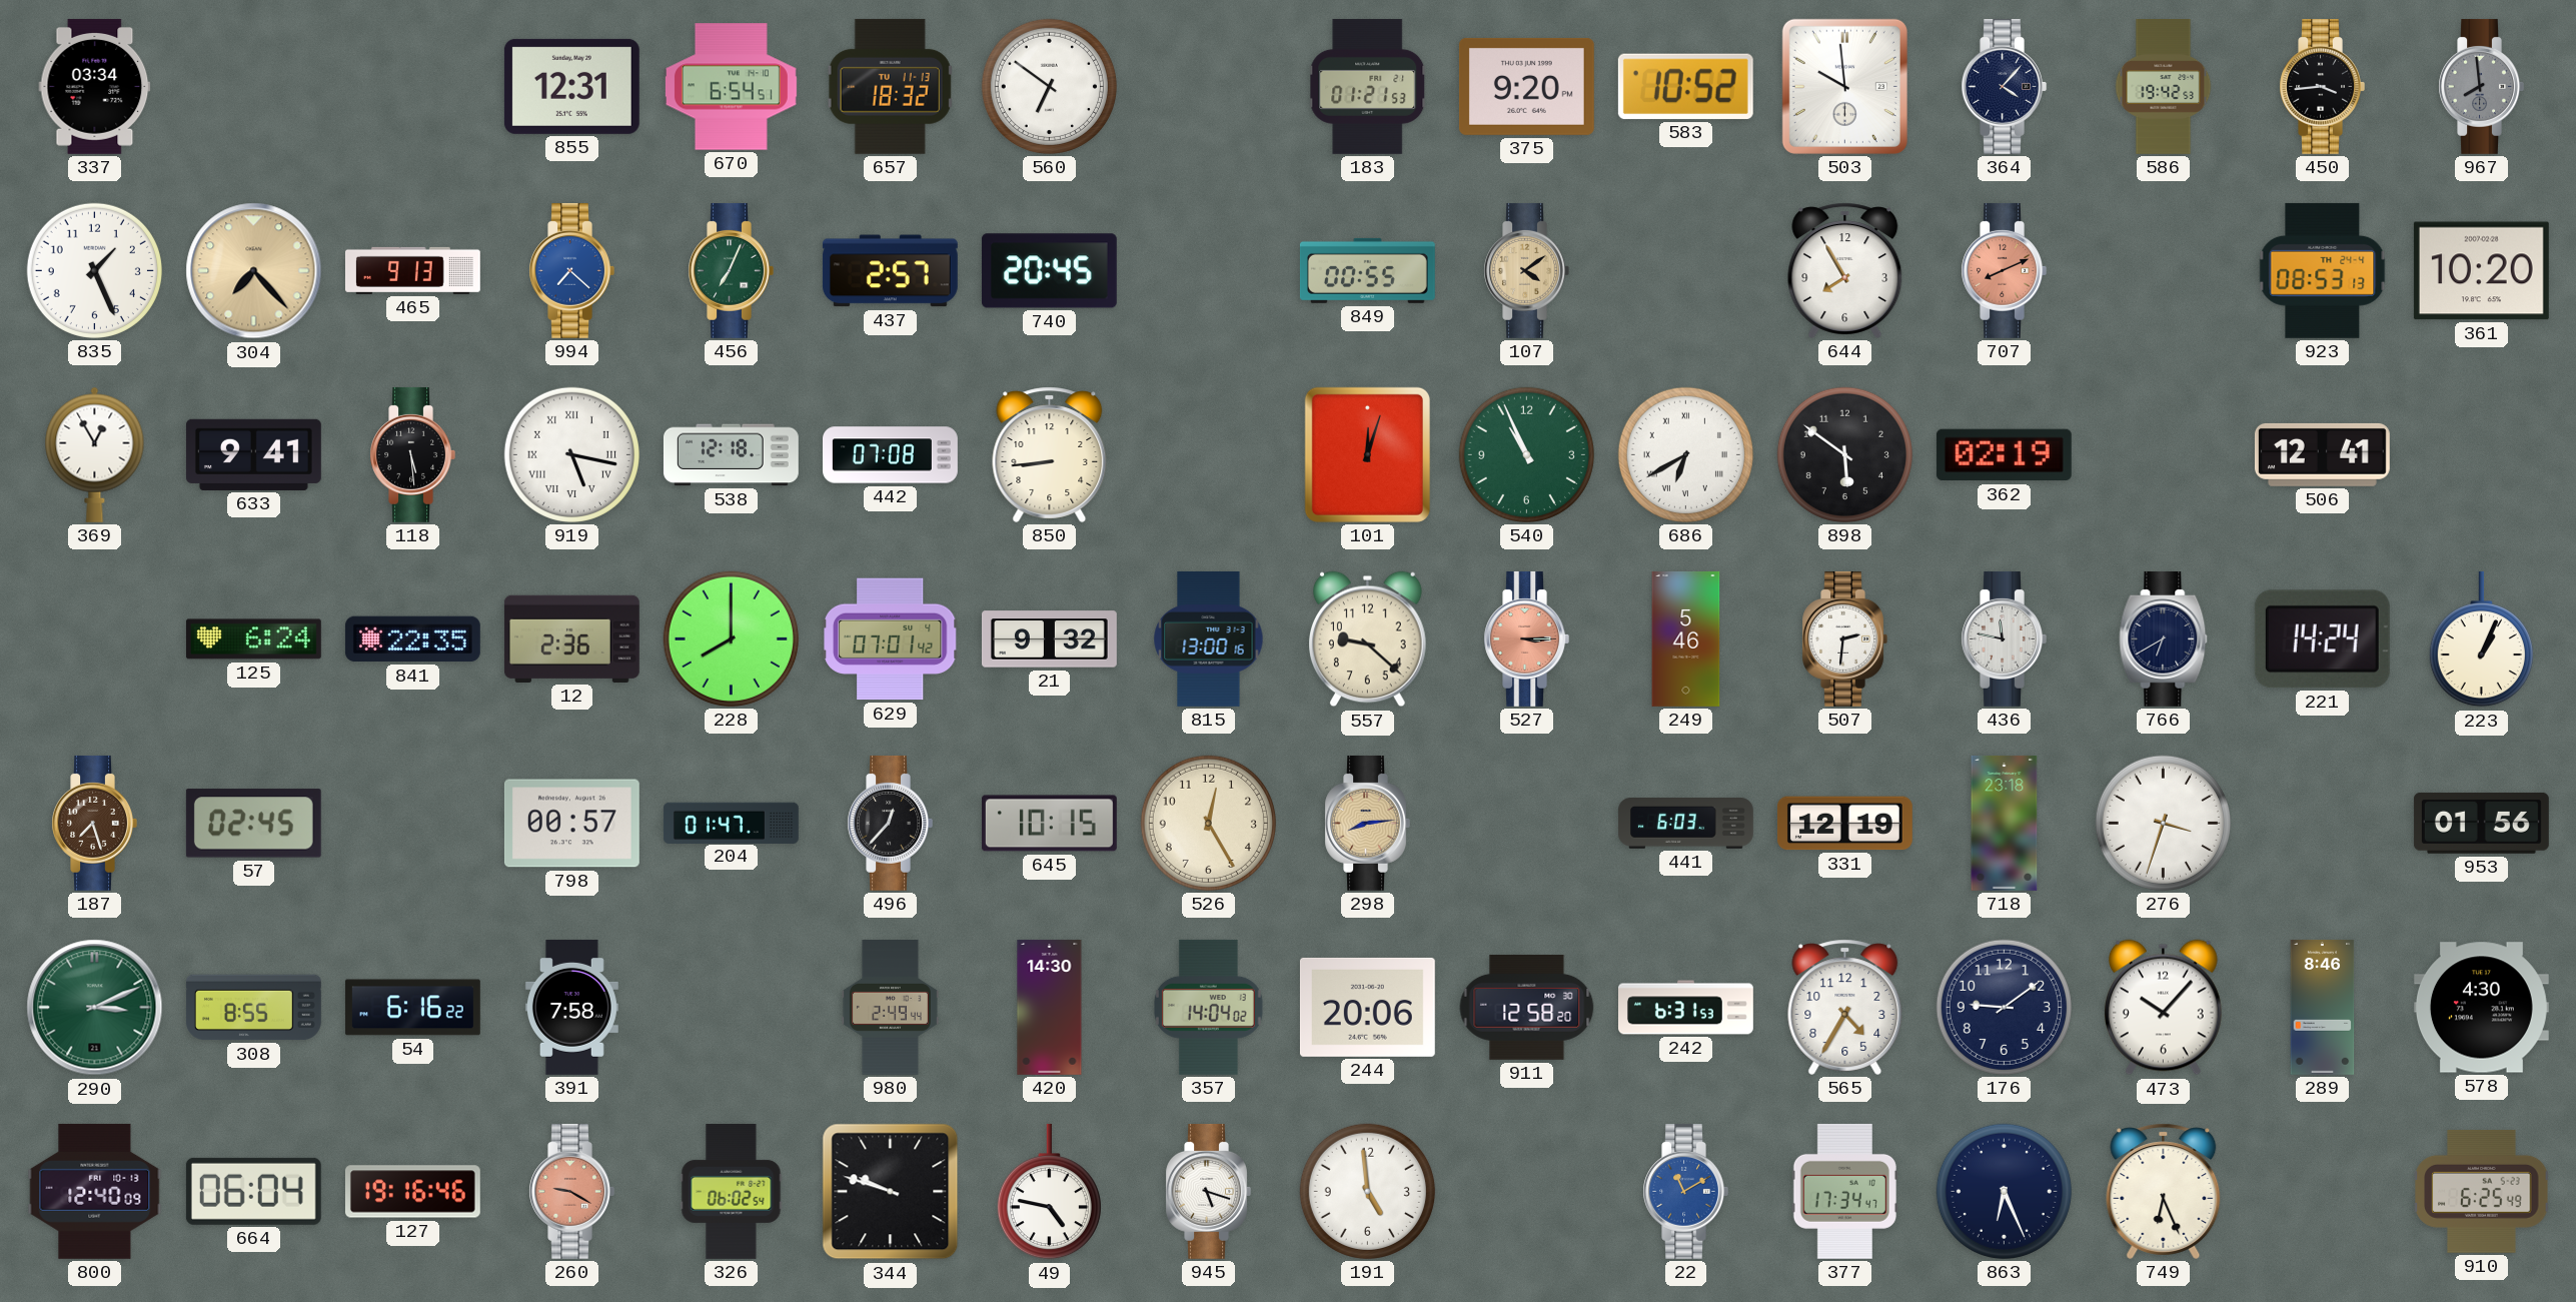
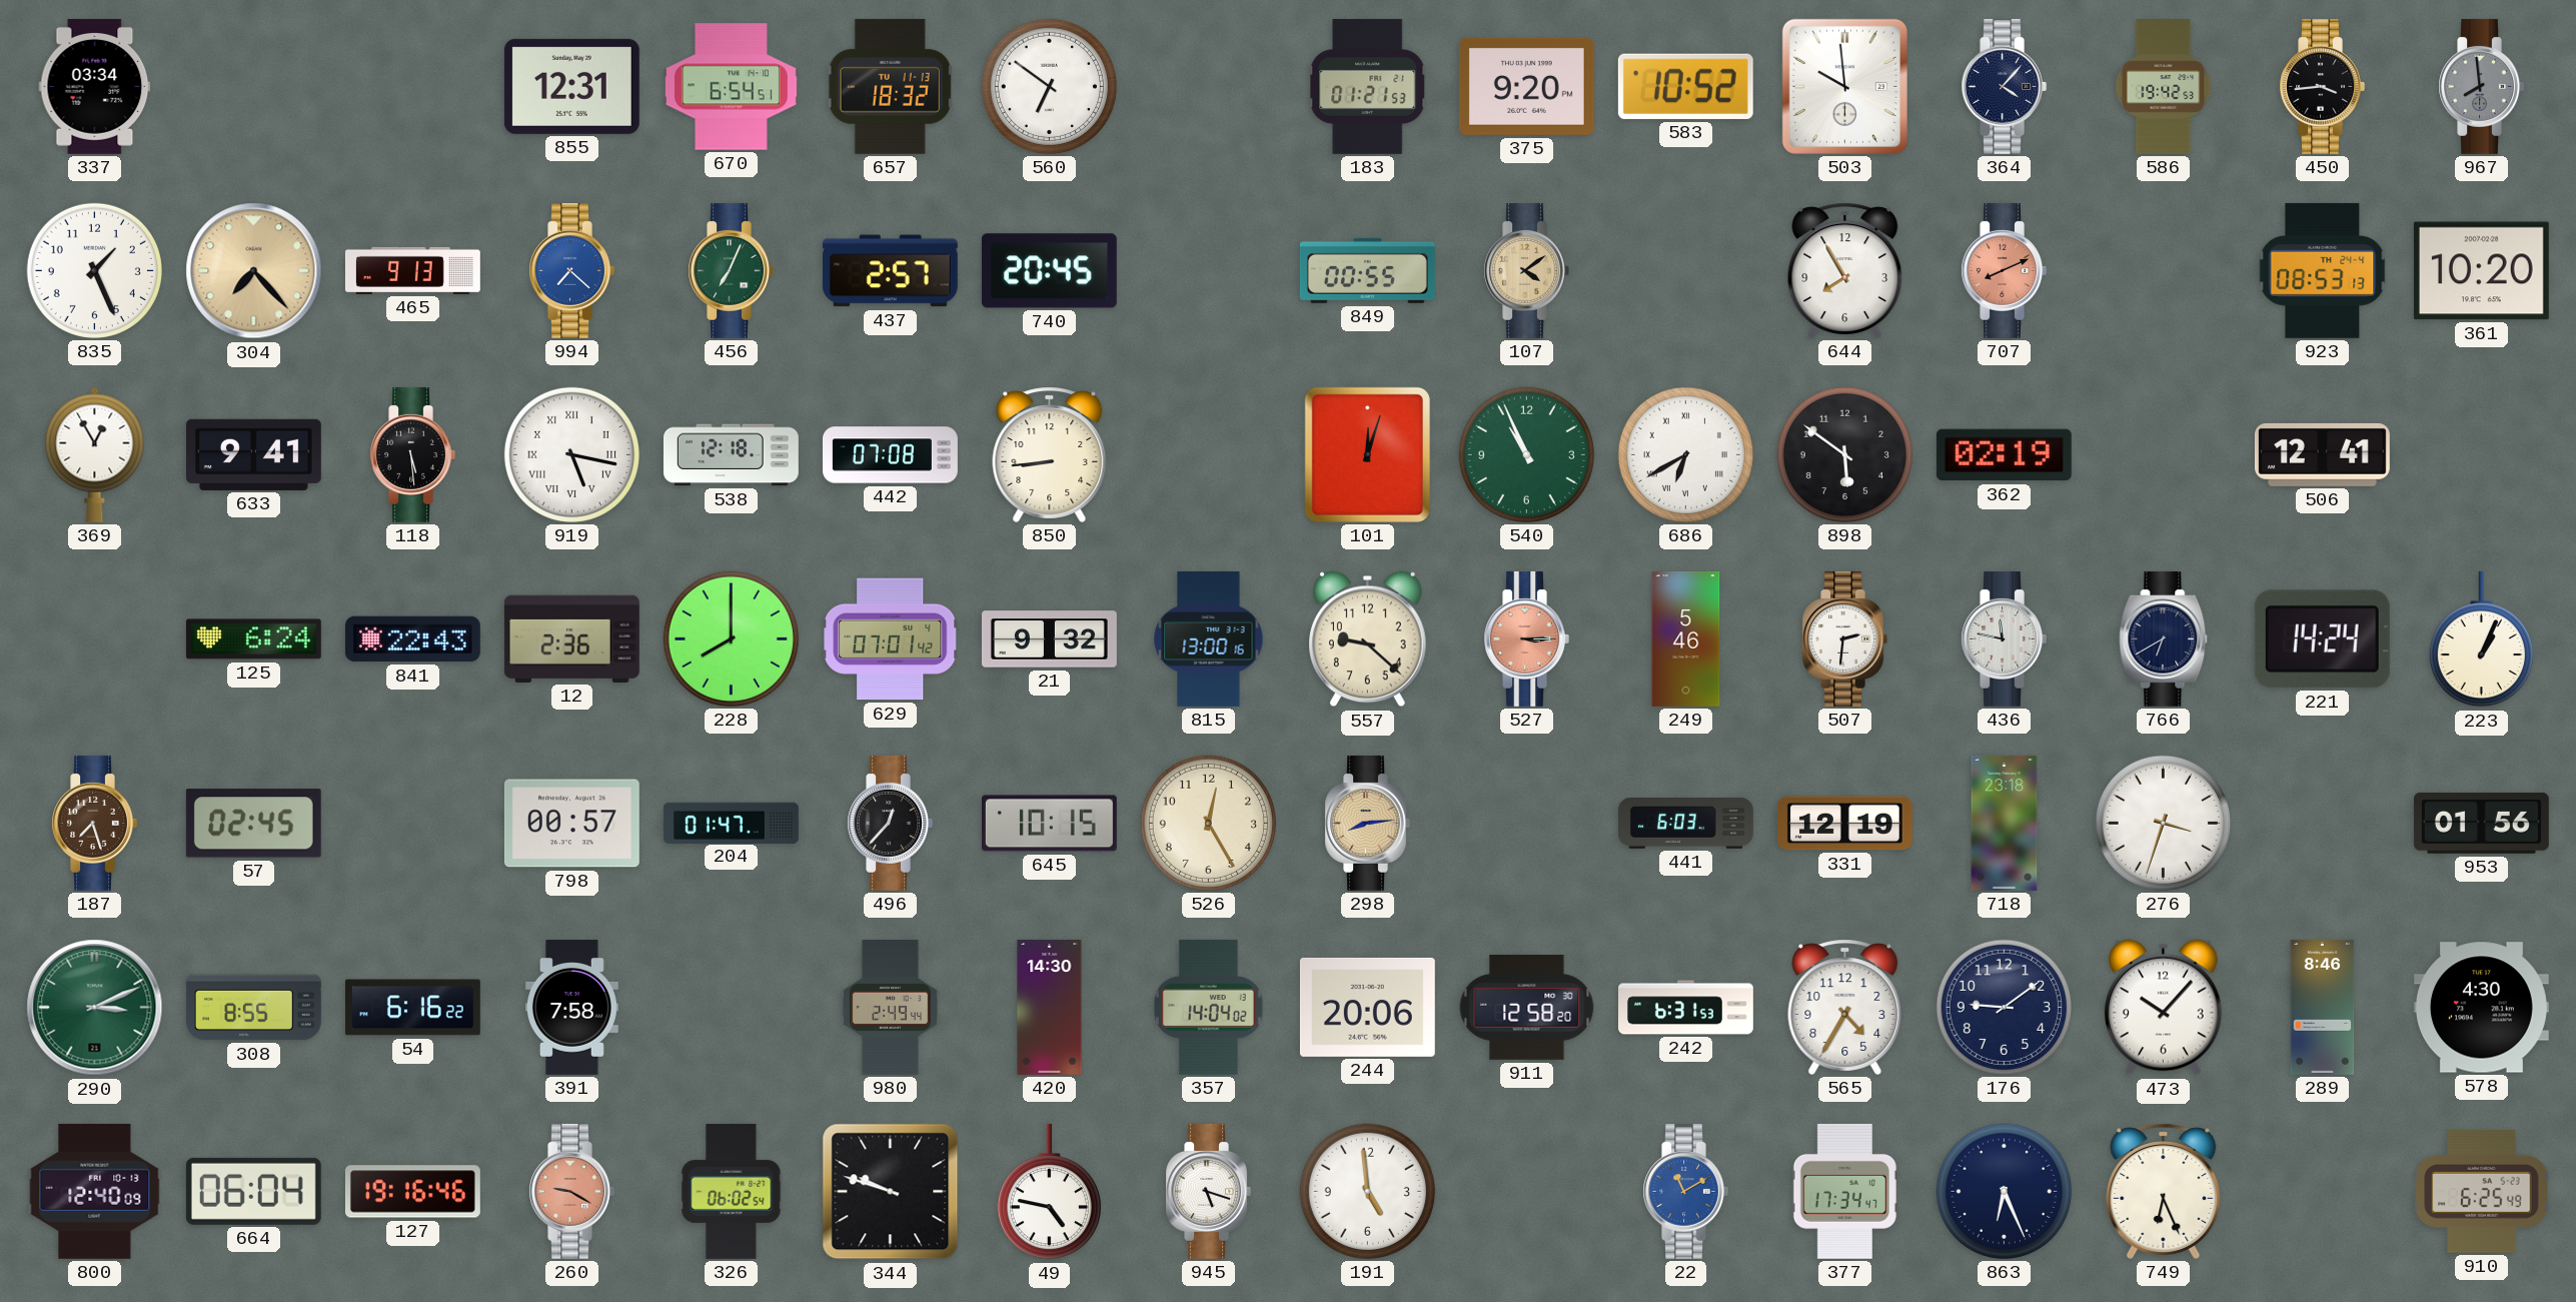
841: 22:35 -> 22:43 (412, 639)
